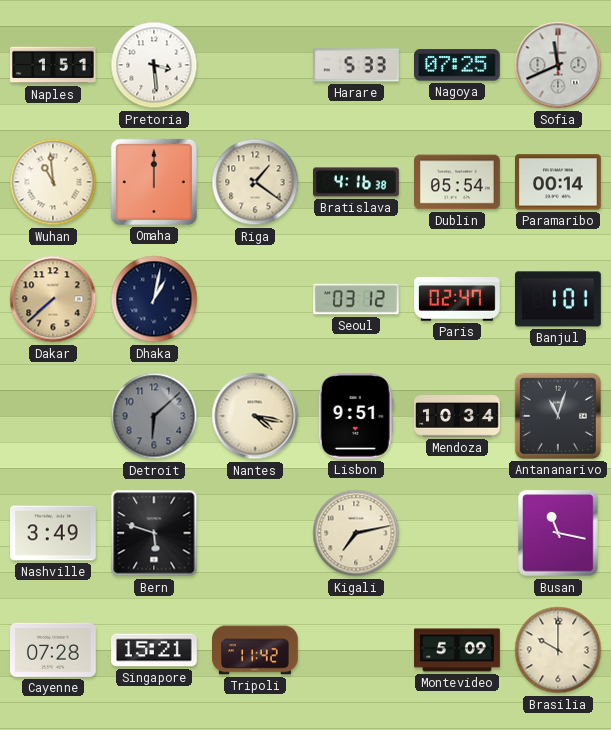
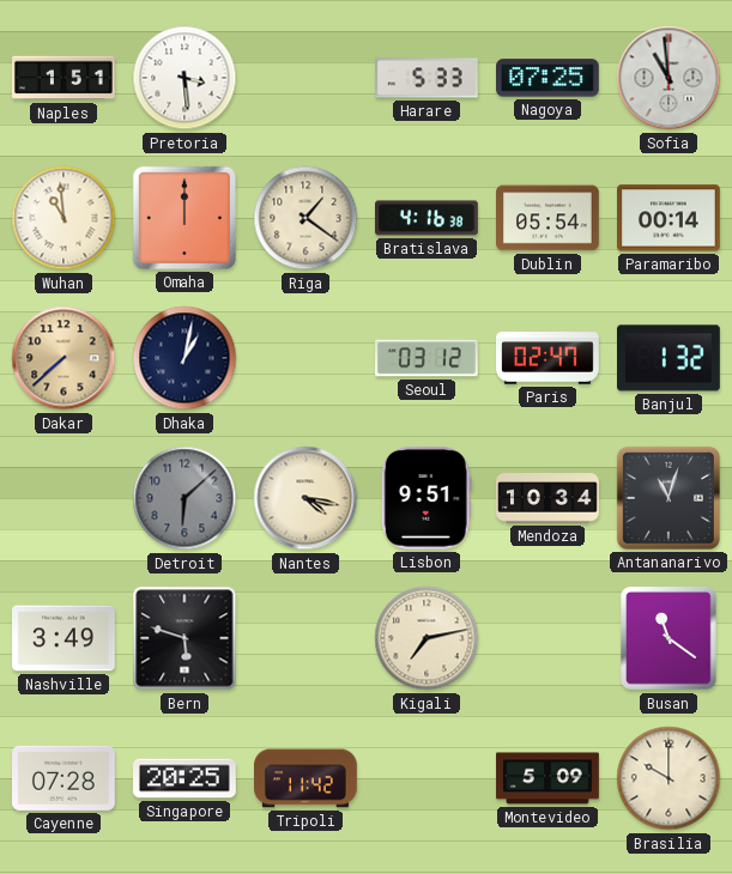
Sofia: 11:41 -> 10:59 (669, 78)
Banjul: 1:01 -> 1:32 (670, 358)
Busan: 11:17 -> 11:21 (670, 638)
Singapore: 15:21 -> 20:25 (186, 778)
